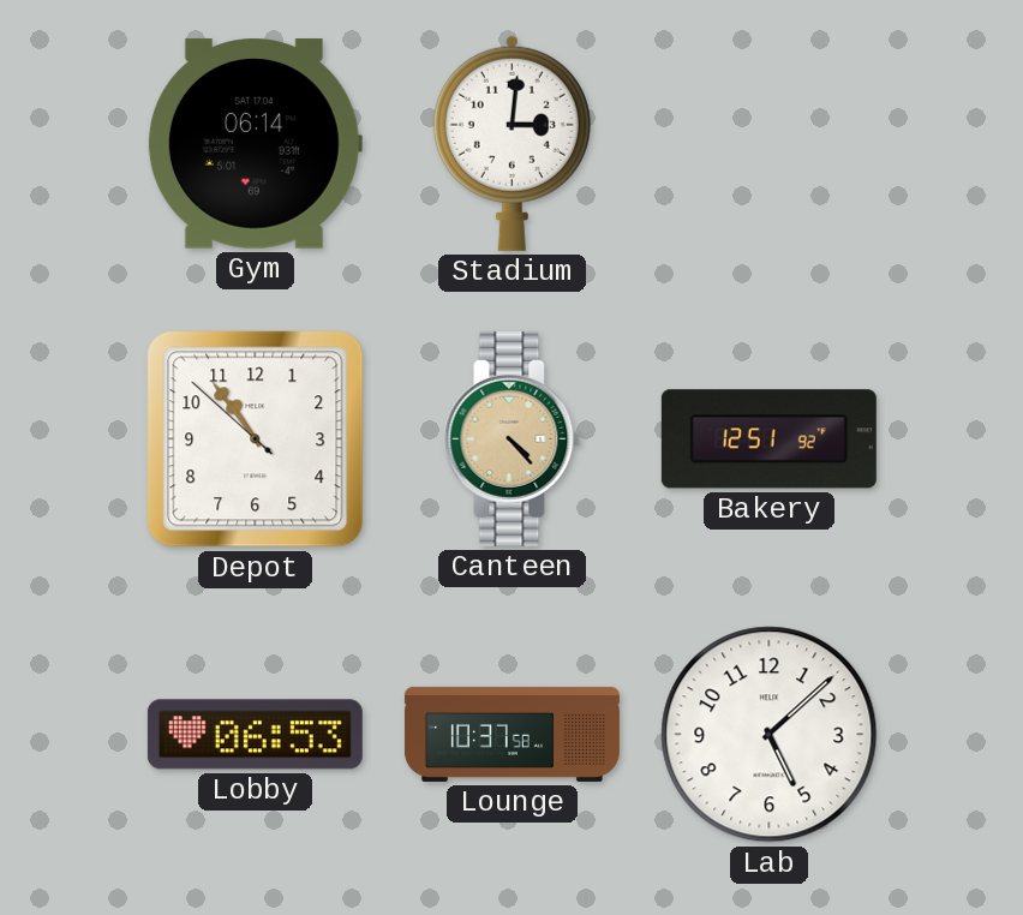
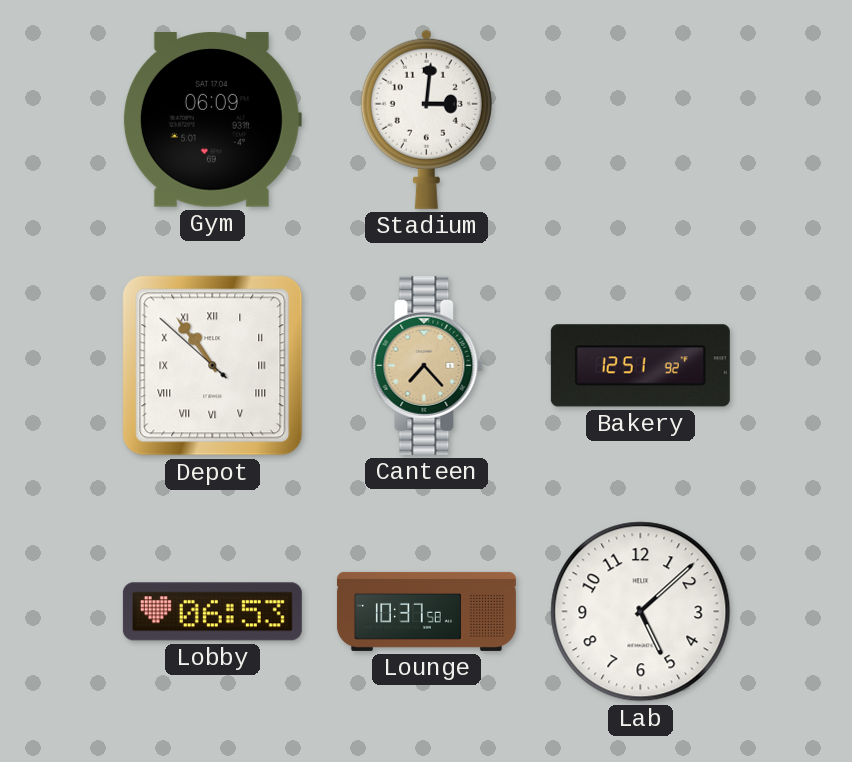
Gym: 06:14 -> 06:09 (212, 120)
Depot numerals: Arabic -> Roman (213, 366)
Canteen: 4:23 -> 7:23 (427, 365)
